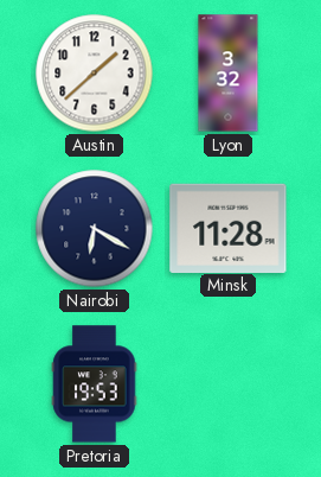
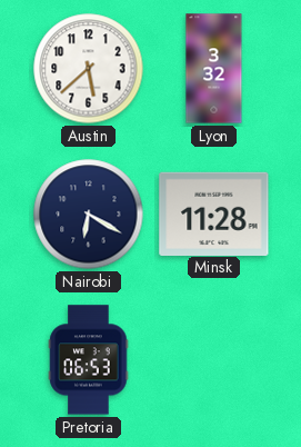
Austin: 1:38 -> 5:38 (89, 69)
Pretoria: 19:53 -> 06:53 (89, 360)
